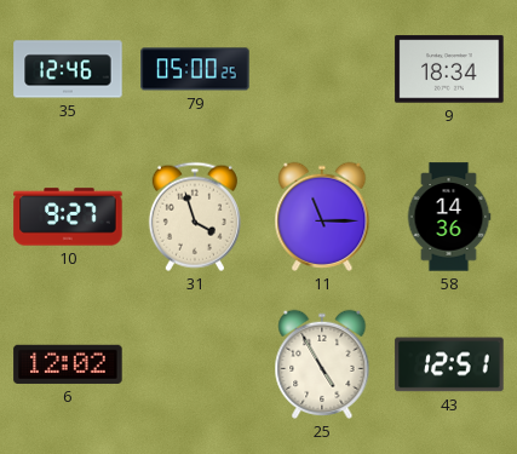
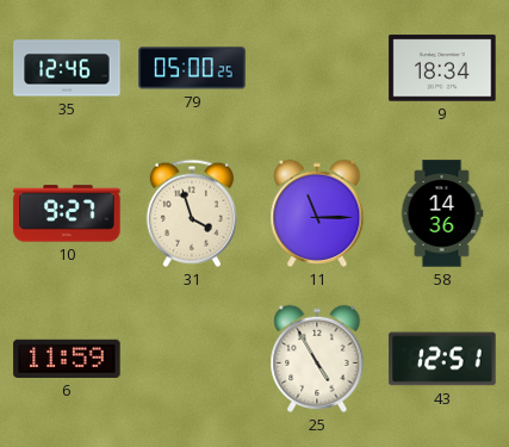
6: 12:02 -> 11:59 (67, 359)
